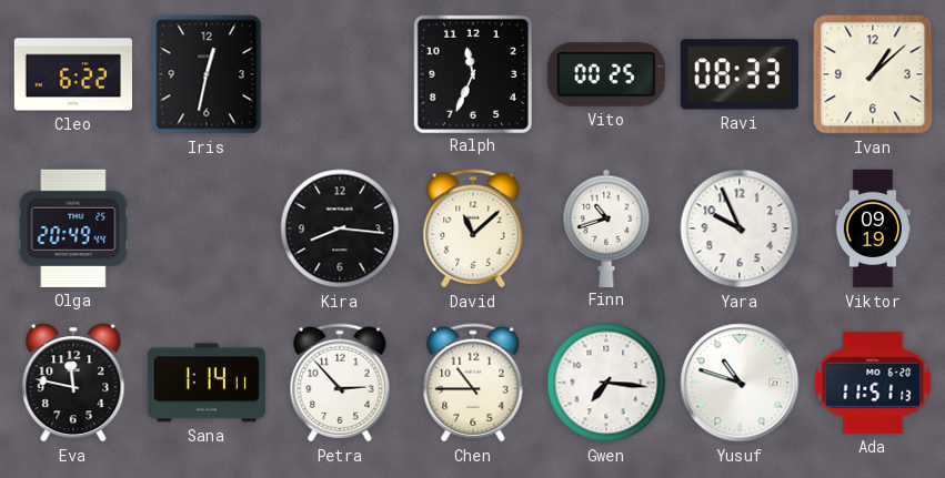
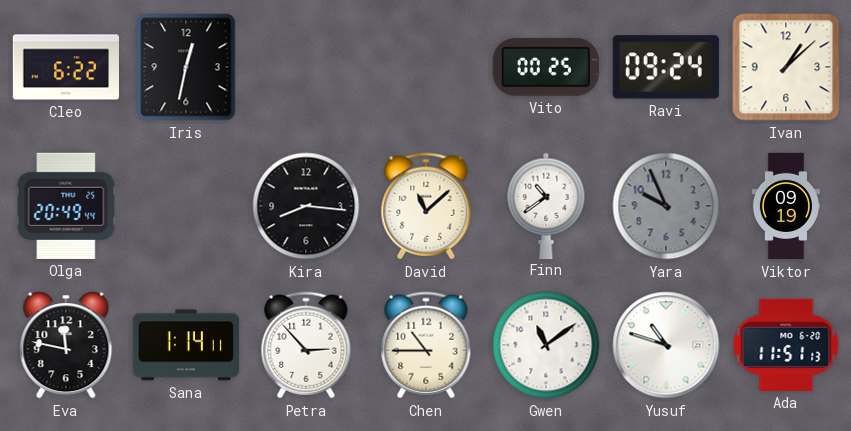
Ralph: 11:34 -> none (472, 73)
Ravi: 08:33 -> 09:24 (666, 67)
Finn: 10:42 -> 10:39 (546, 205)
Yara dial: white -> grey (666, 206)
Gwen: 7:16 -> 11:09 (546, 345)
